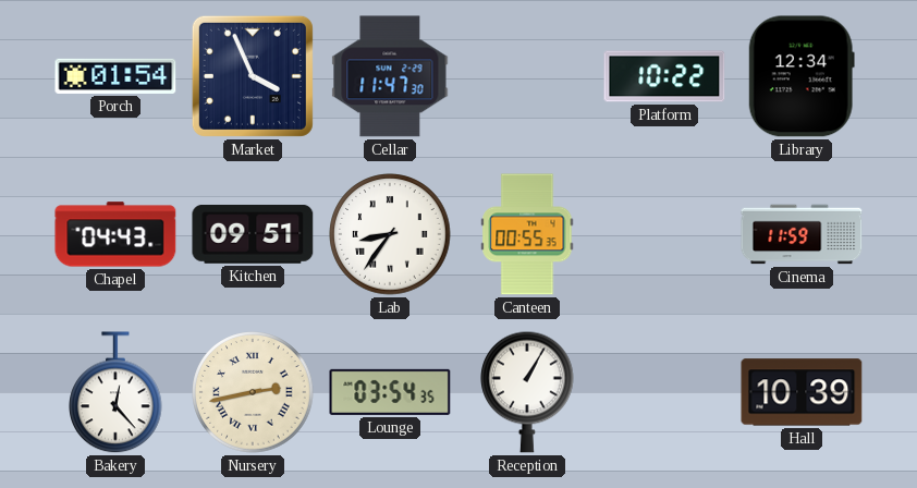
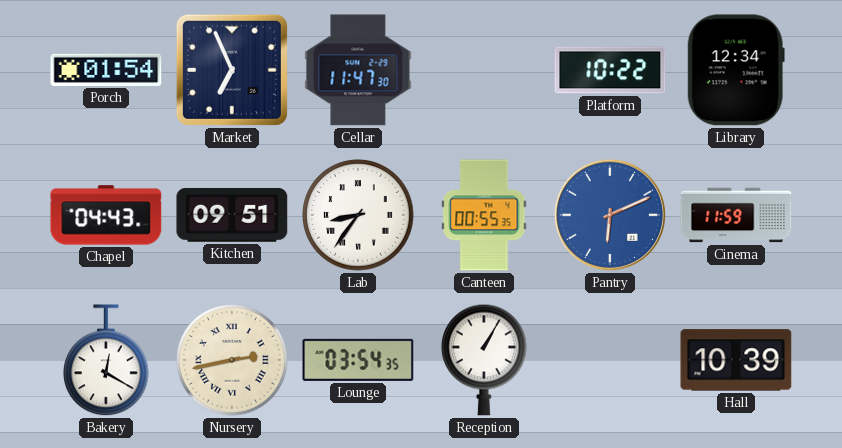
Market: 3:56 -> 6:56 (232, 70)
Pantry: none -> 6:11 (610, 215)
Bakery: 12:23 -> 12:20 (107, 361)
